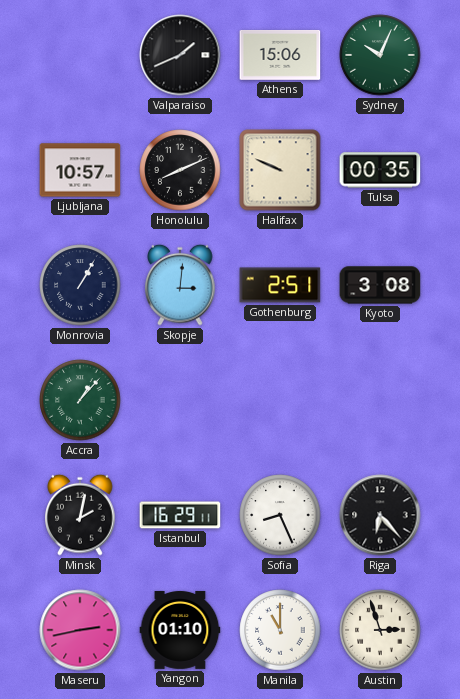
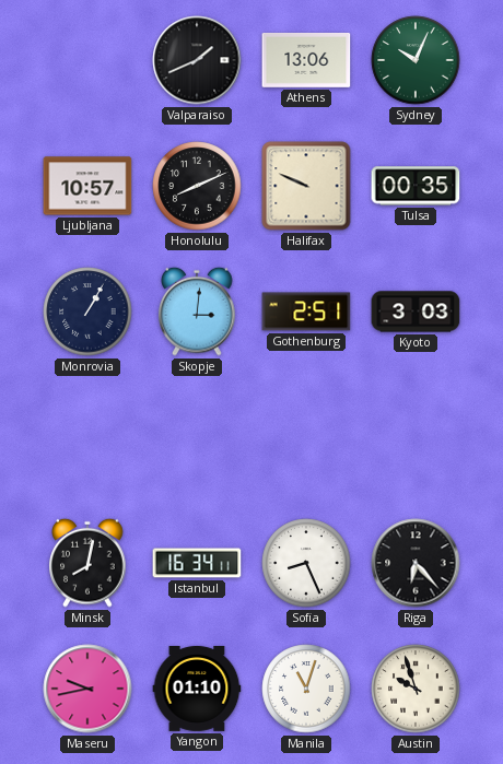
Athens: 15:06 -> 13:06 (306, 60)
Kyoto: 3:08 -> 3:03 (416, 312)
Accra: 1:07 -> none (80, 400)
Minsk: 2:02 -> 8:02 (87, 563)
Istanbul: 16:29 -> 16:34 (197, 563)
Maseru: 2:43 -> 9:43 (87, 689)
Manila: 11:00 -> 11:03 (306, 689)
Austin: 2:57 -> 9:57 (416, 689)
